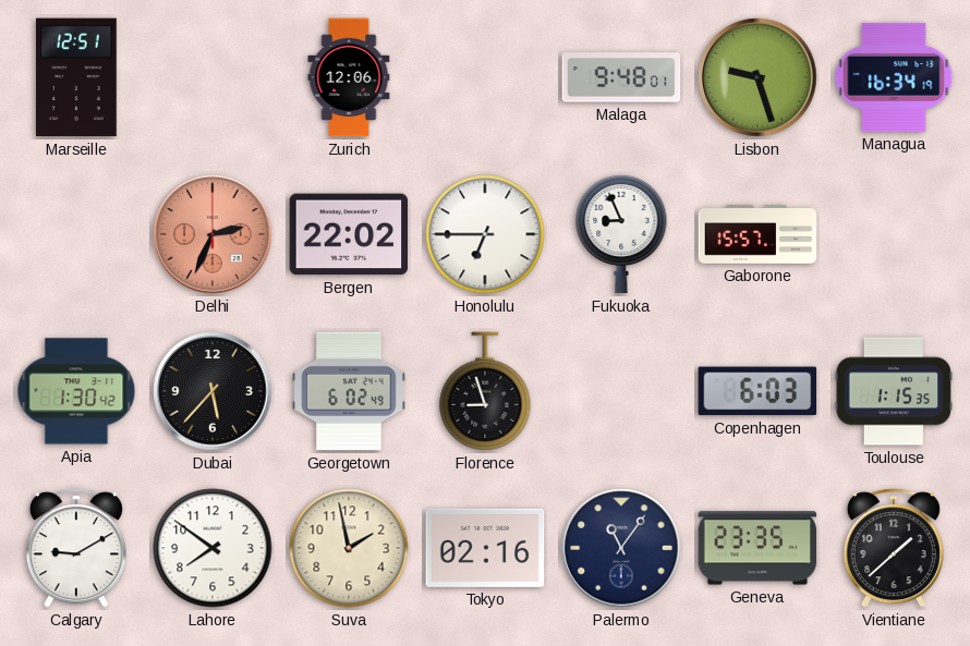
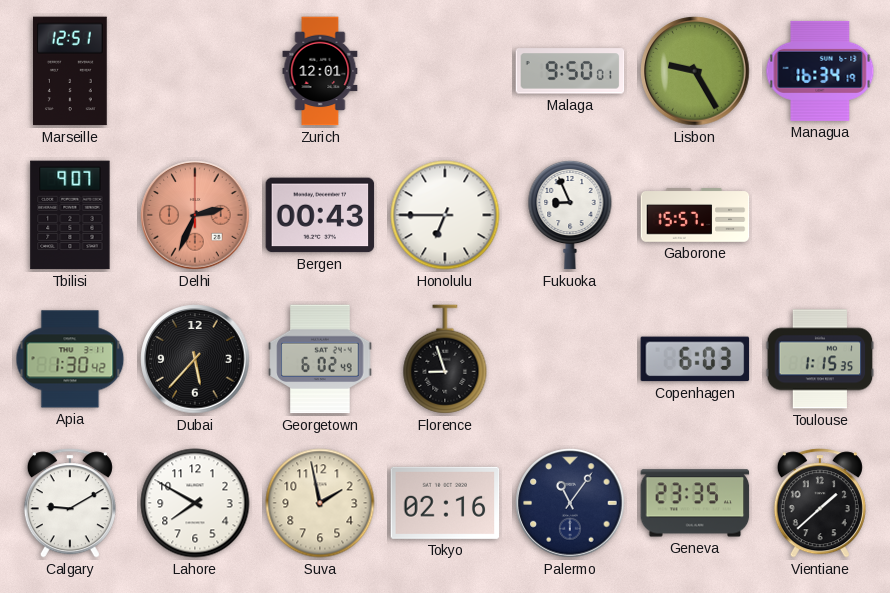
Zurich: 12:06 -> 12:01 (320, 71)
Malaga: 9:48 -> 9:50 (570, 71)
Lisbon: 9:27 -> 9:25 (695, 71)
Tbilisi: none -> 9:07 (70, 215)
Bergen: 22:02 -> 00:43 (320, 215)
Lahore: 7:51 -> 7:50 (195, 503)
